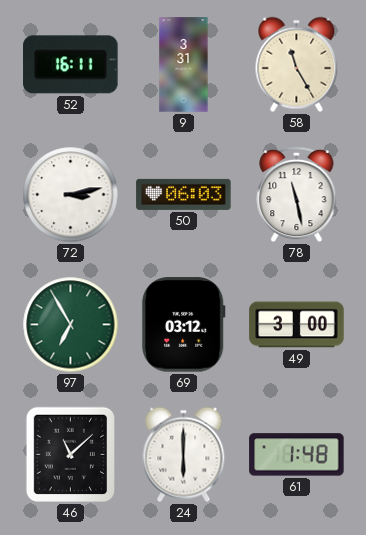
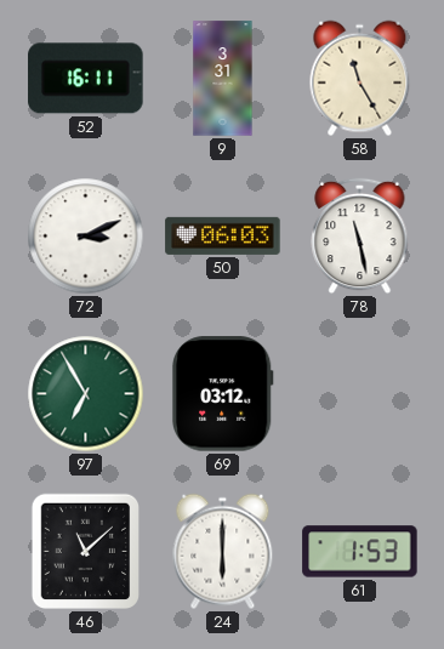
72: 3:13 -> 3:11 (86, 237)
49: 3:00 -> none (297, 325)
61: 1:48 -> 1:53 (360, 552)
